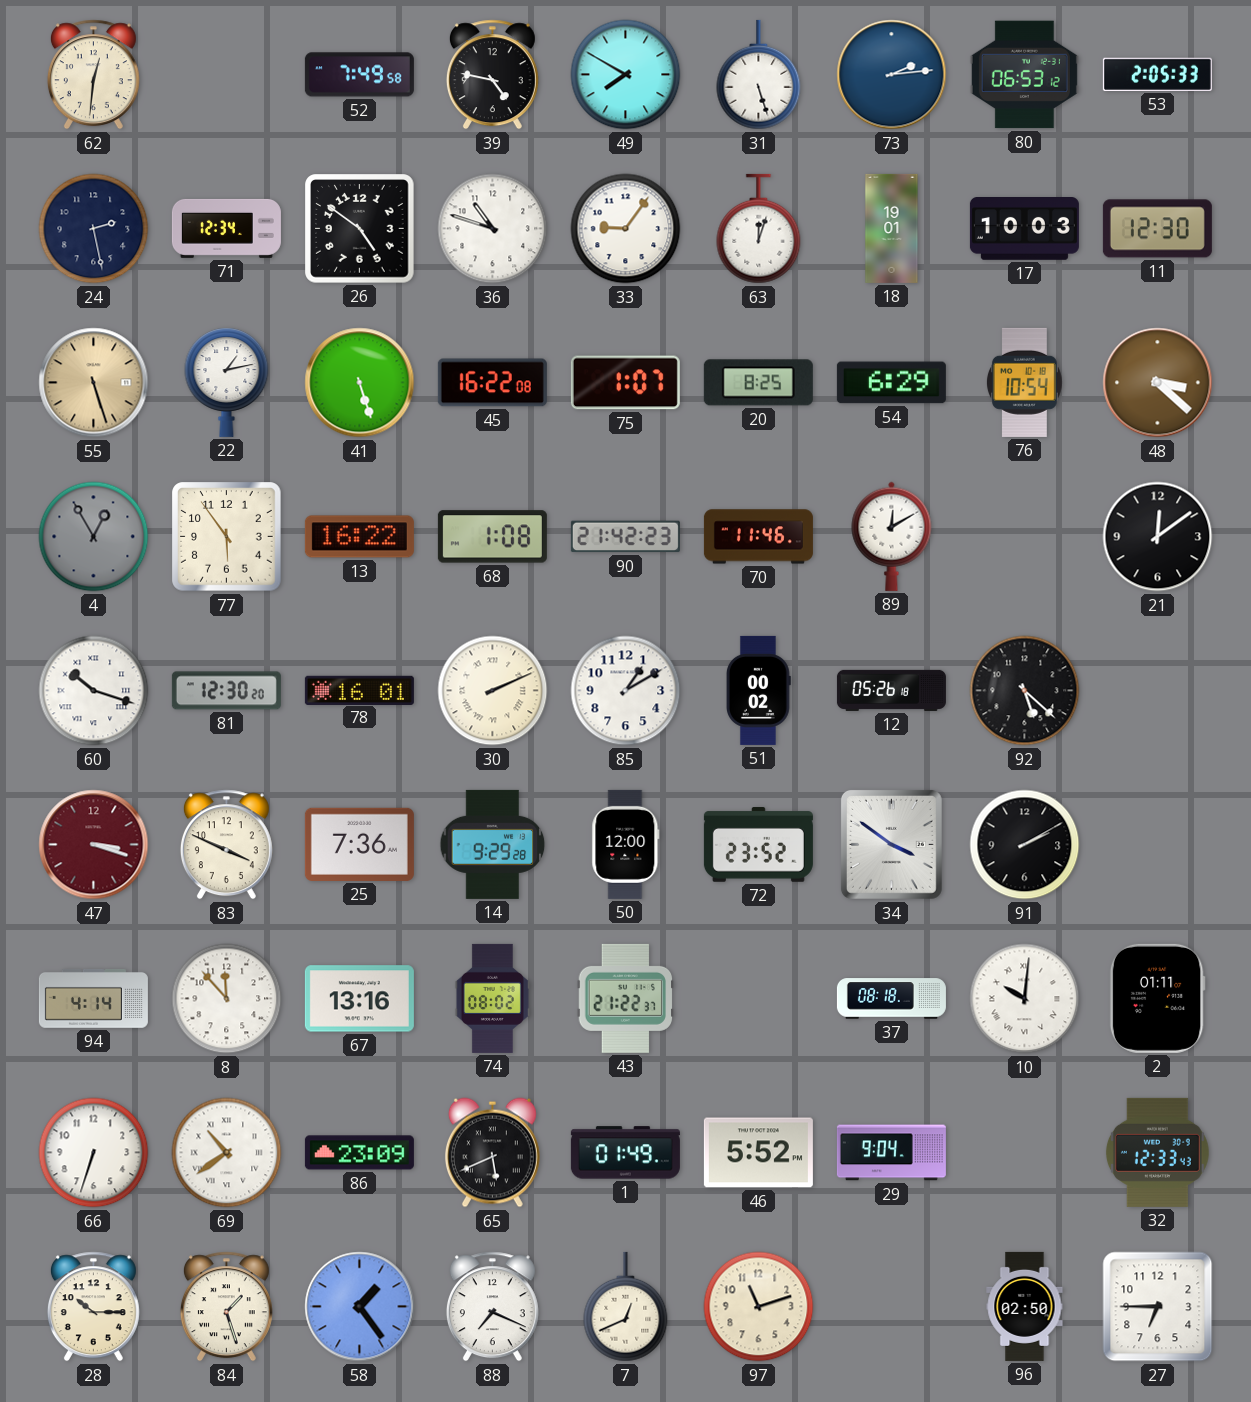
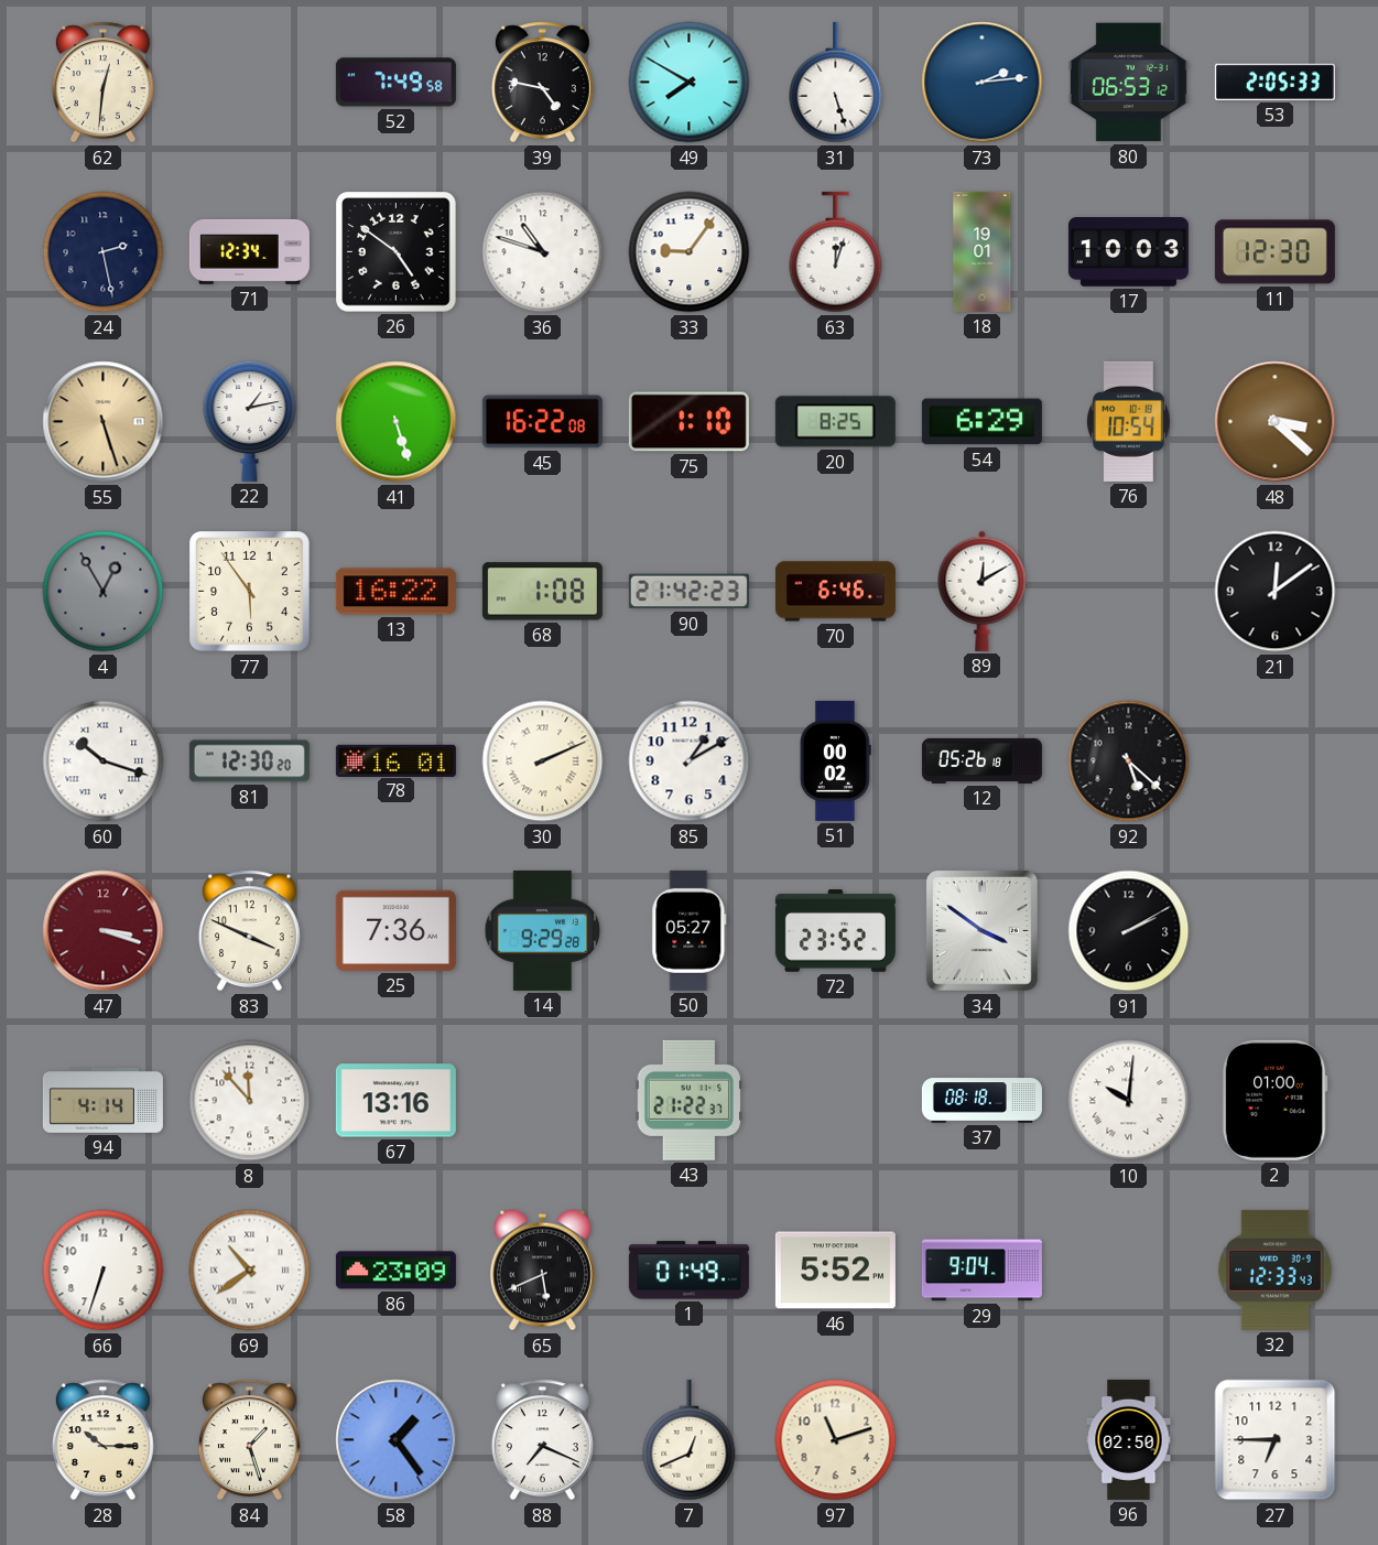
75: 1:07 -> 1:10 (688, 422)
70: 11:46 -> 6:46 (835, 592)
50: 12:00 -> 05:27 (690, 930)
74: 08:02 -> none (492, 998)
2: 01:11 -> 01:00 (1274, 1100)
